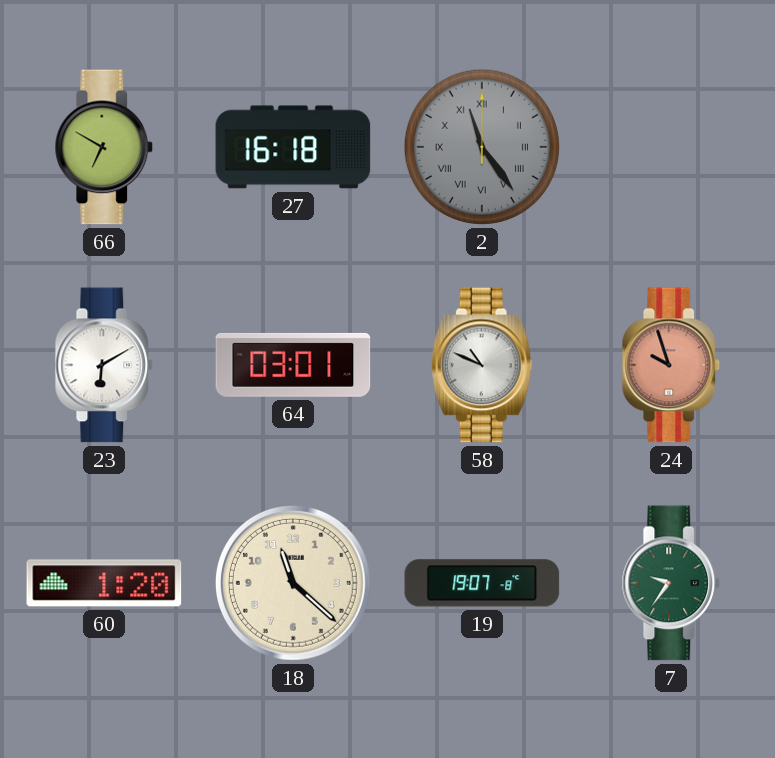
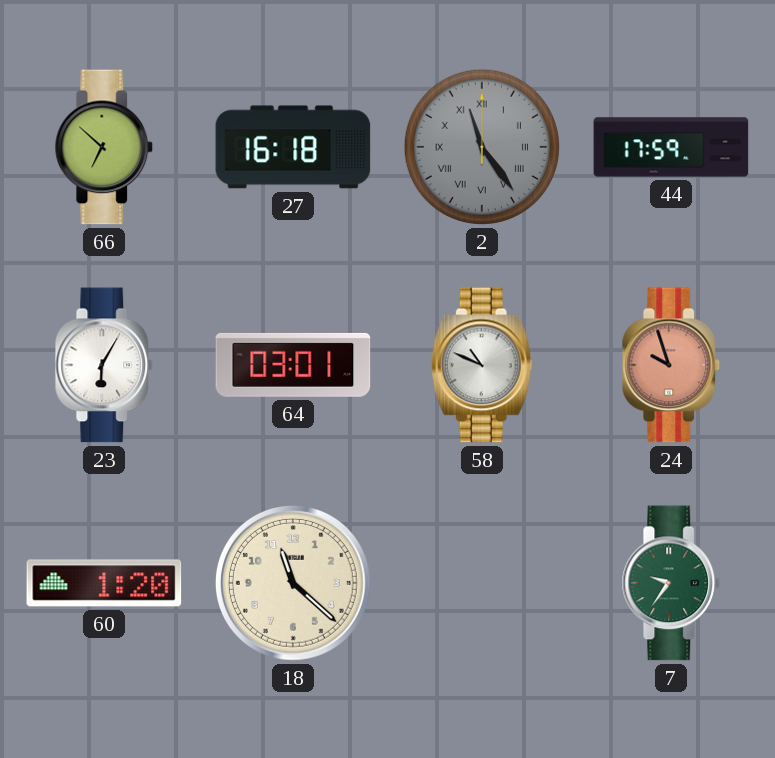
66: 6:50 -> 6:52 (104, 147)
44: none -> 17:59 (671, 147)
23: 6:10 -> 6:05 (104, 365)
19: 19:07 -> none (482, 583)
